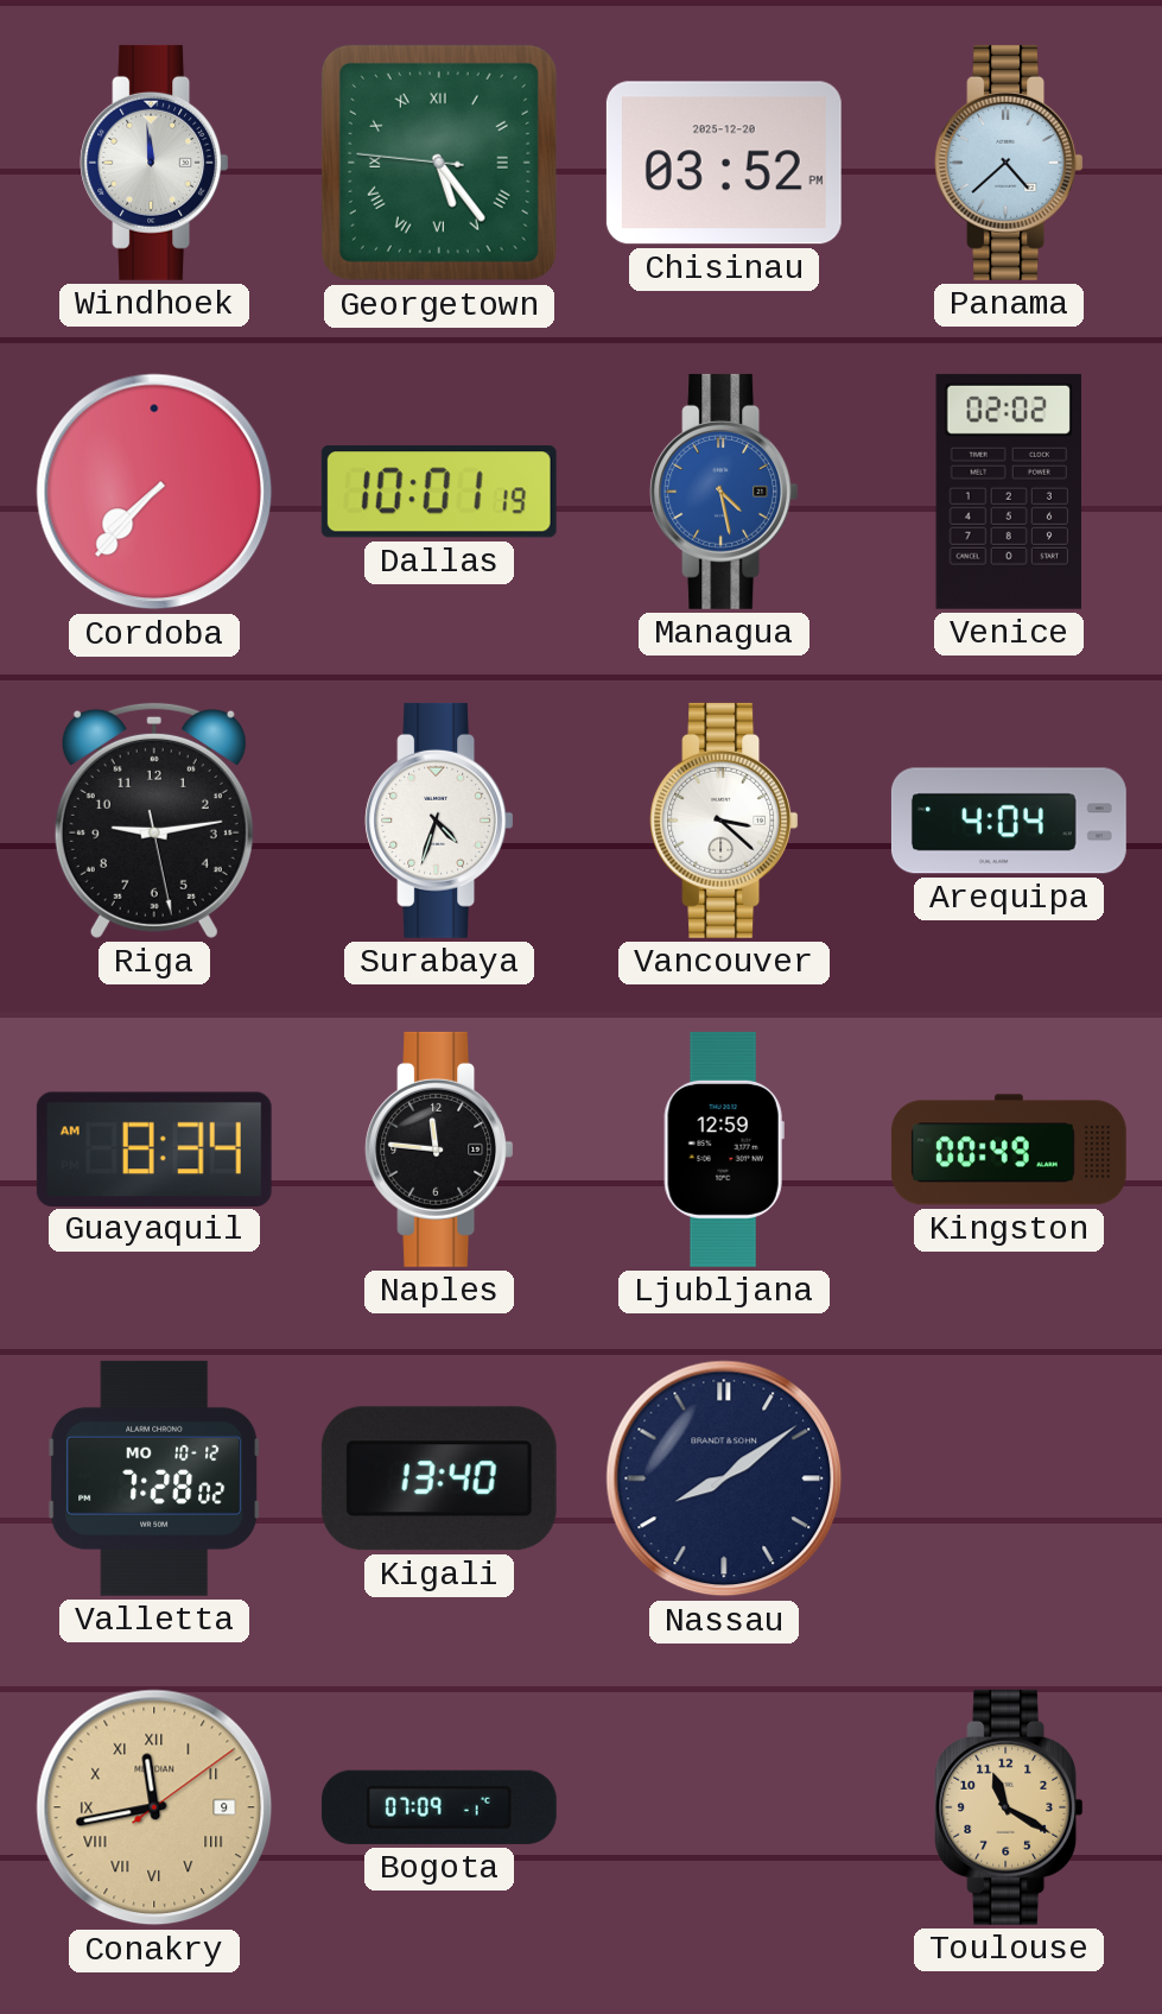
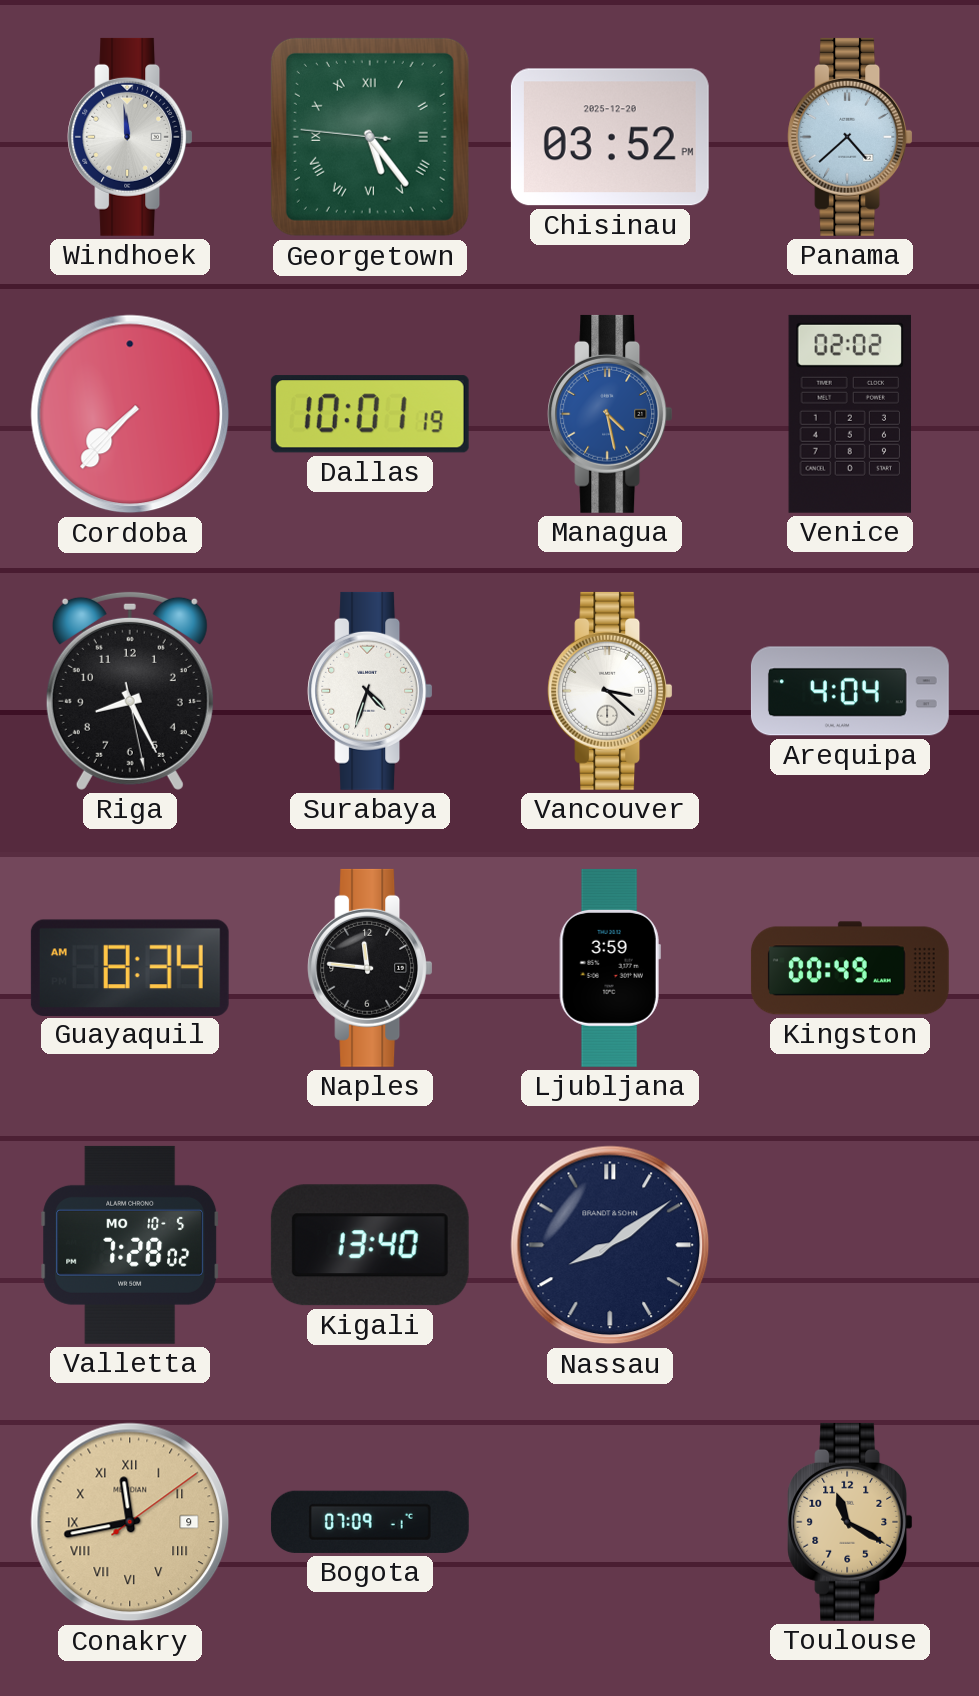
Riga: 9:13 -> 8:25 (130, 690)
Ljubljana: 12:59 -> 3:59 (610, 968)
Valletta date: MO 10-12 -> MO 10-5 (130, 1245)
